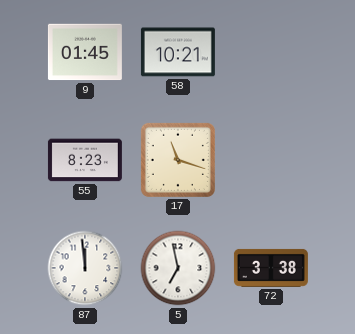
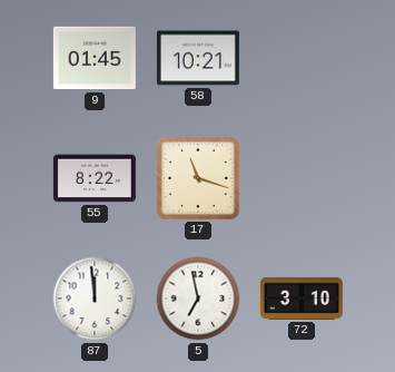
55: 8:23 -> 8:22 (95, 178)
72: 3:38 -> 3:10 (302, 298)
